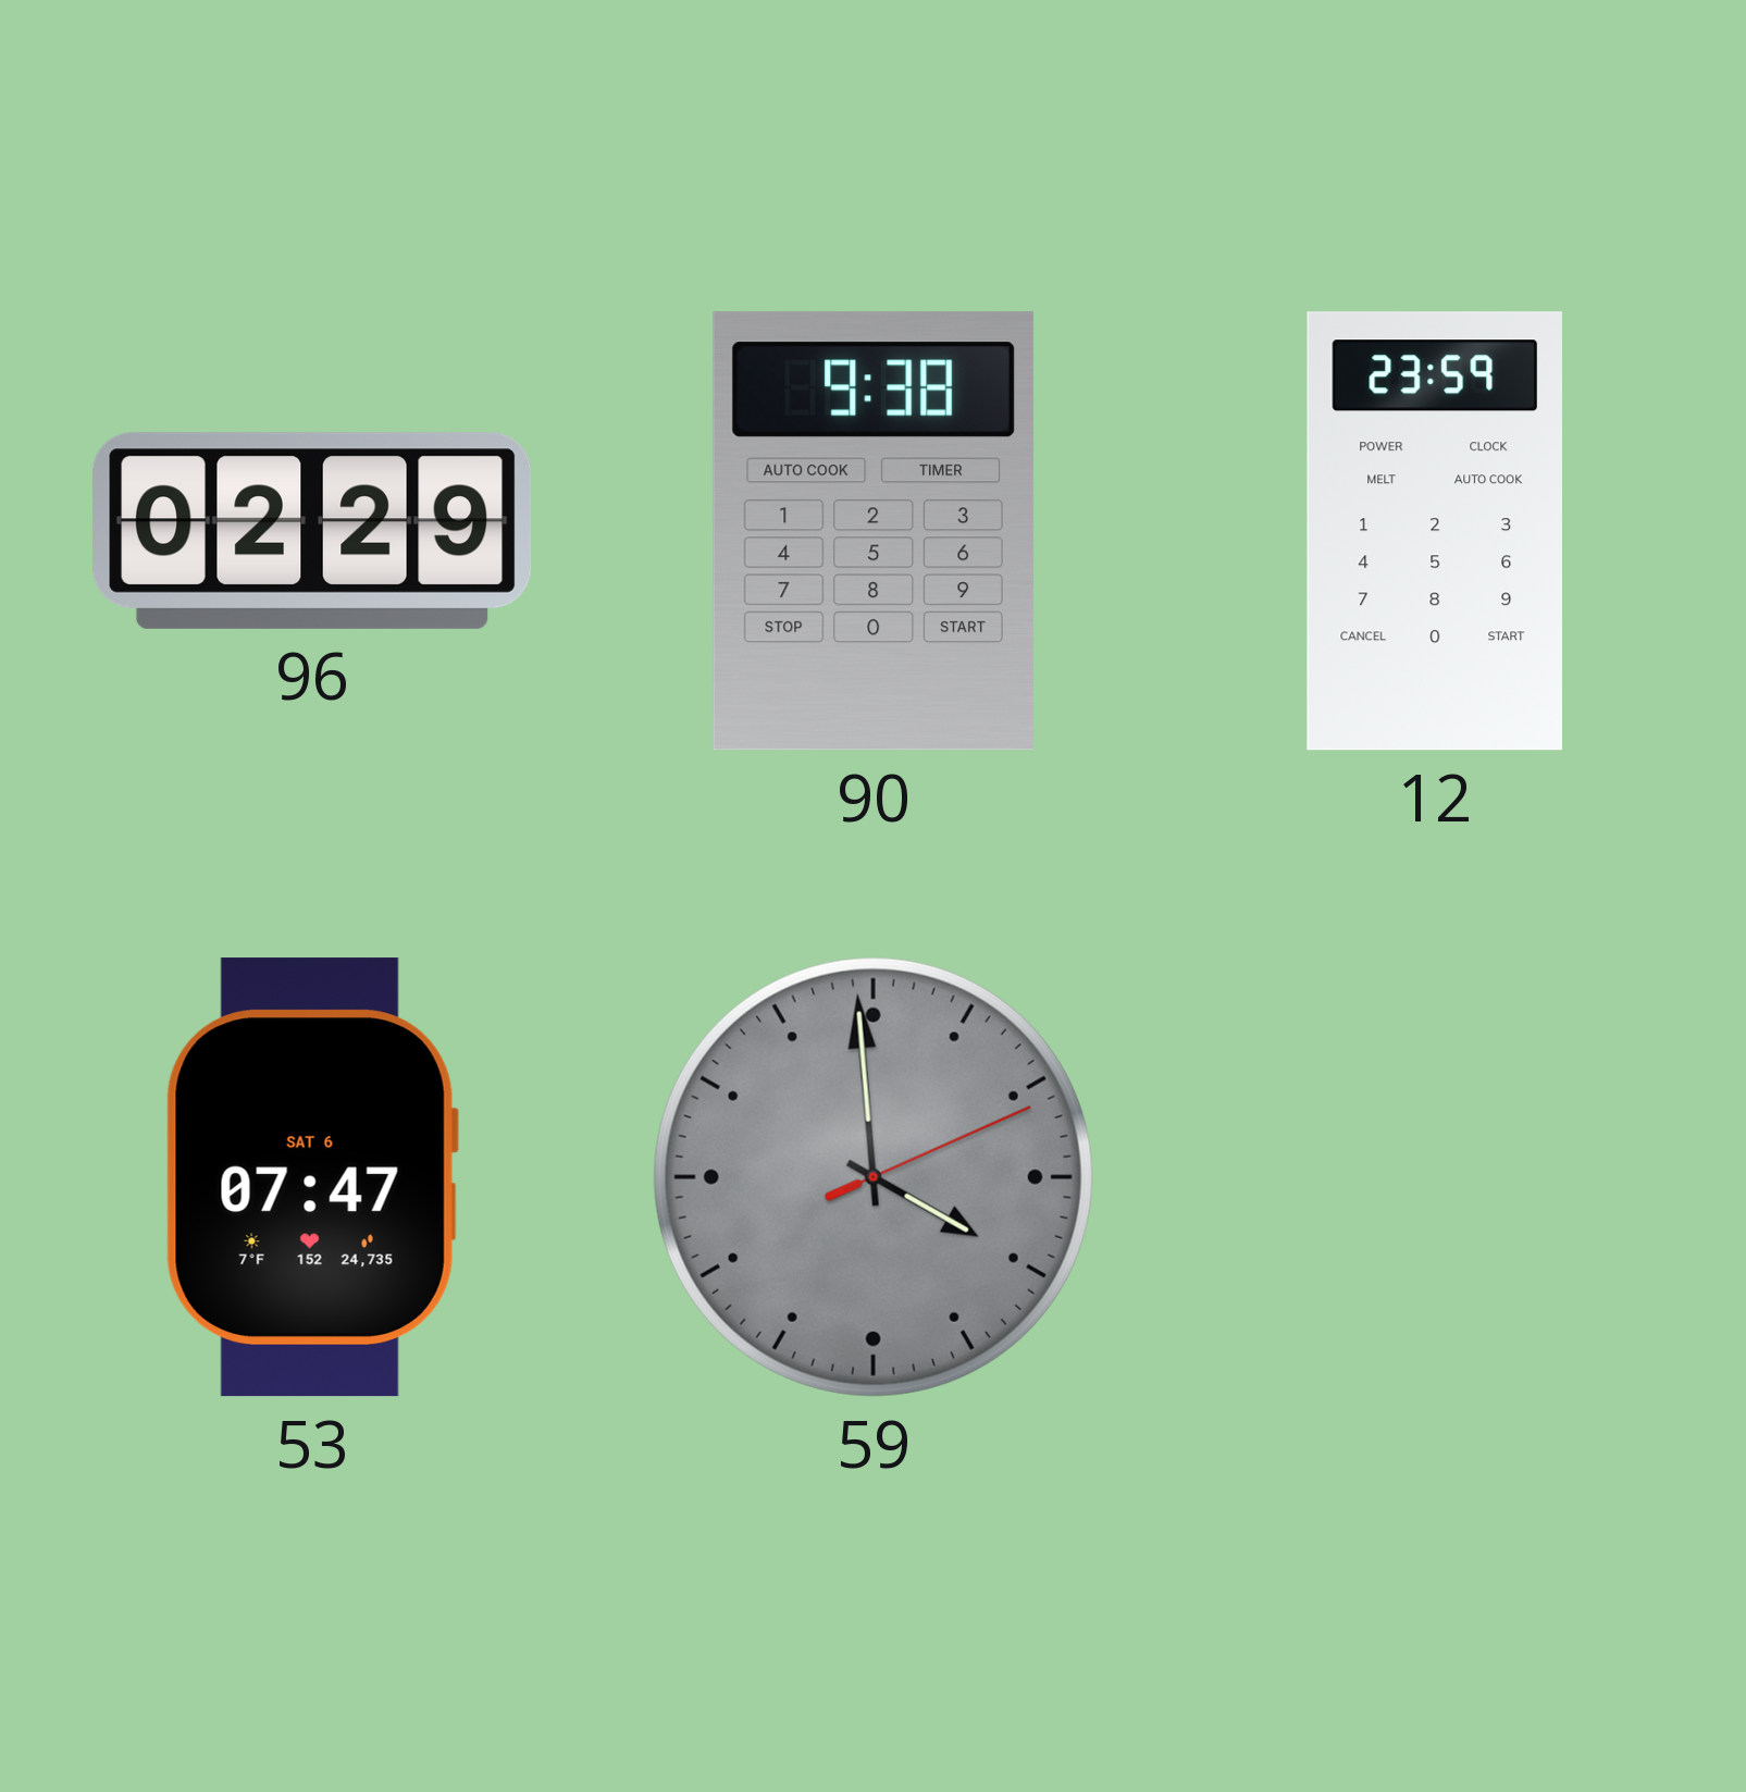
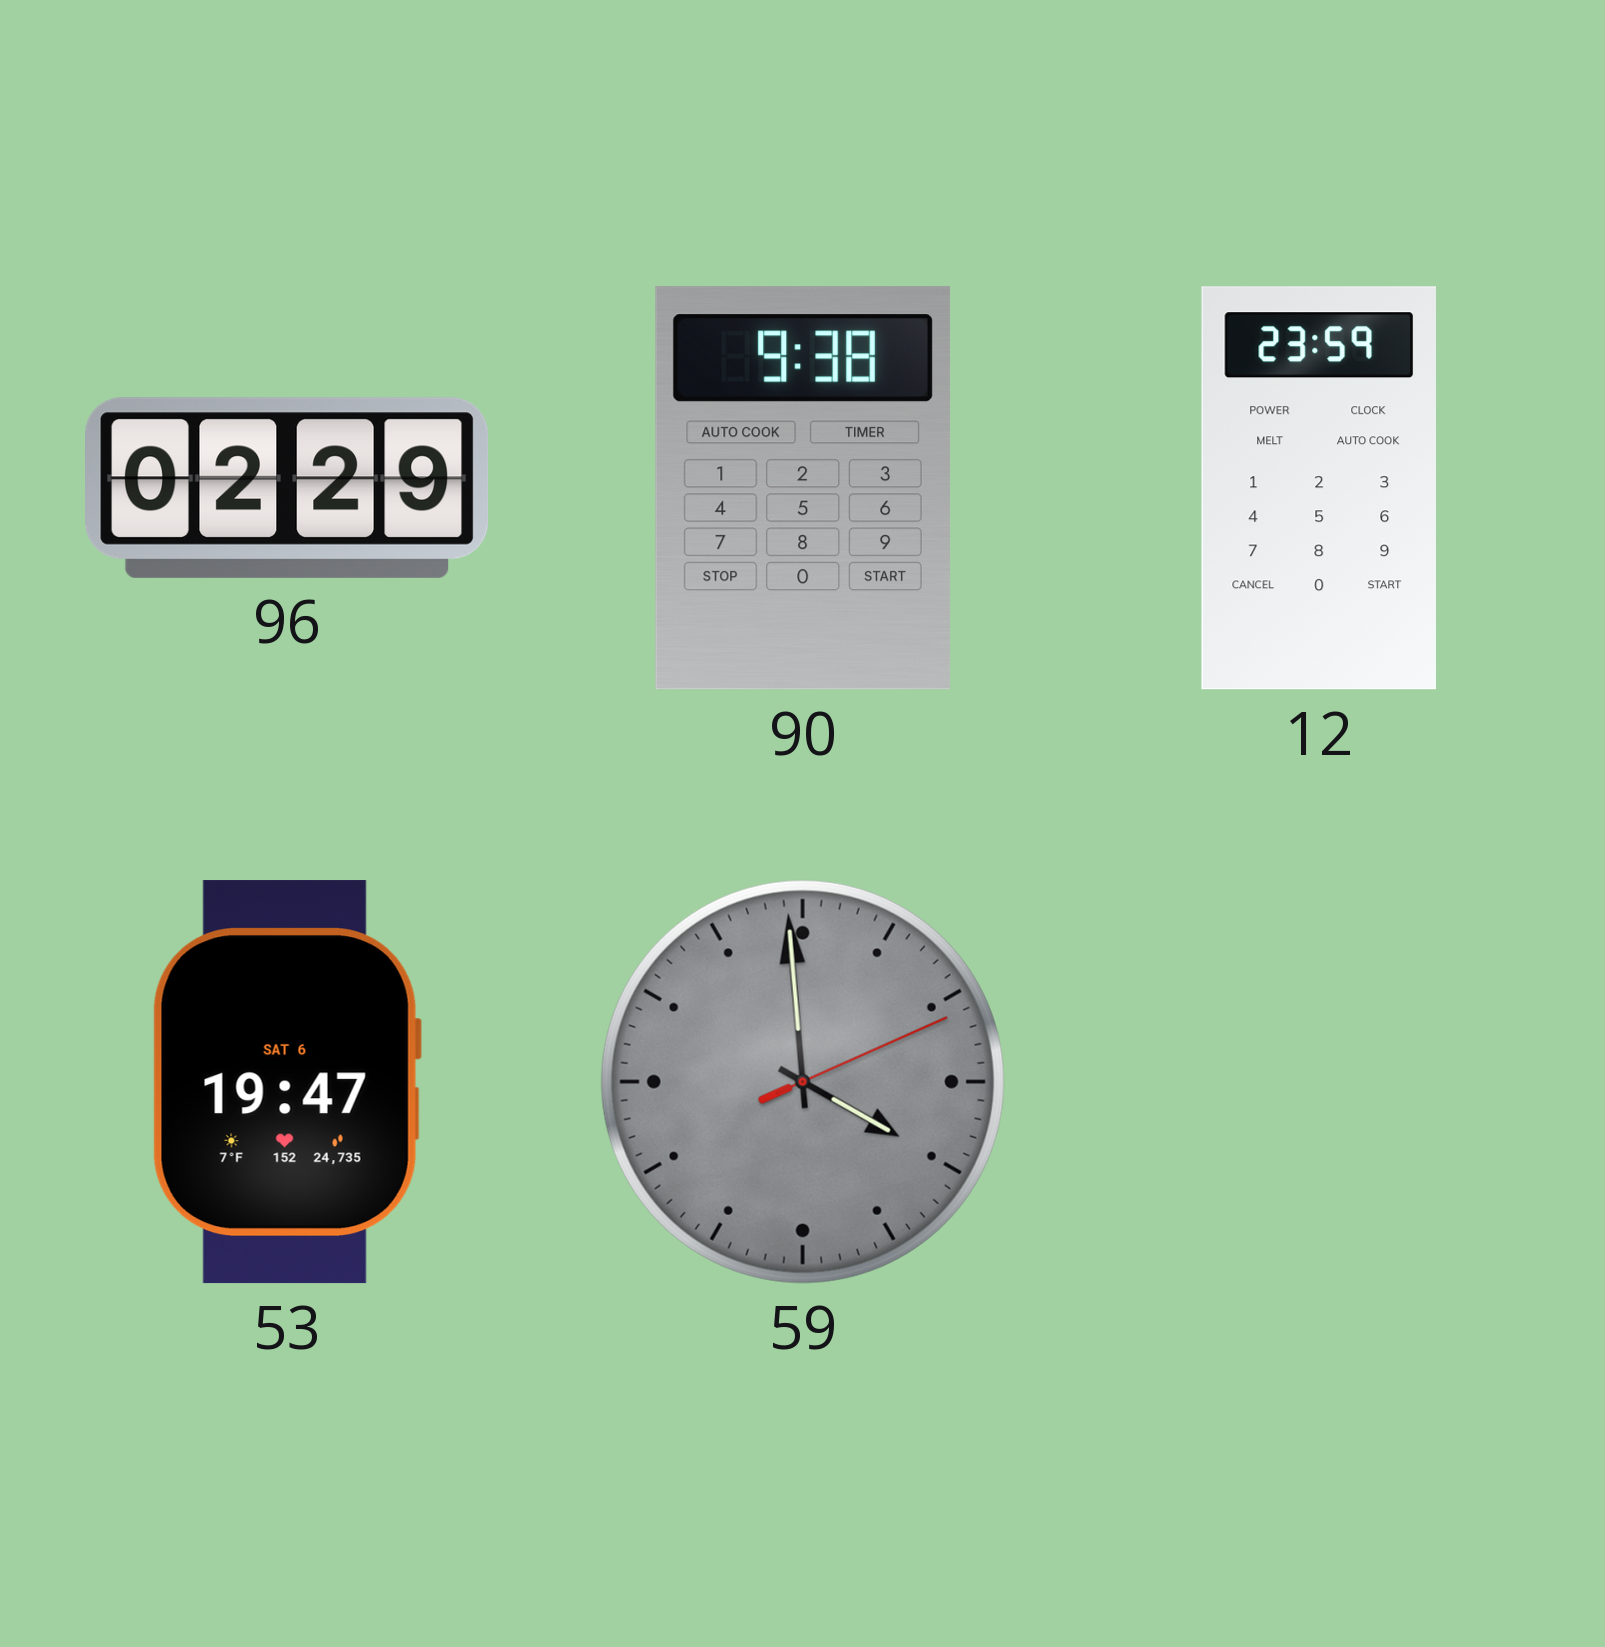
53: 07:47 -> 19:47 (287, 1082)
